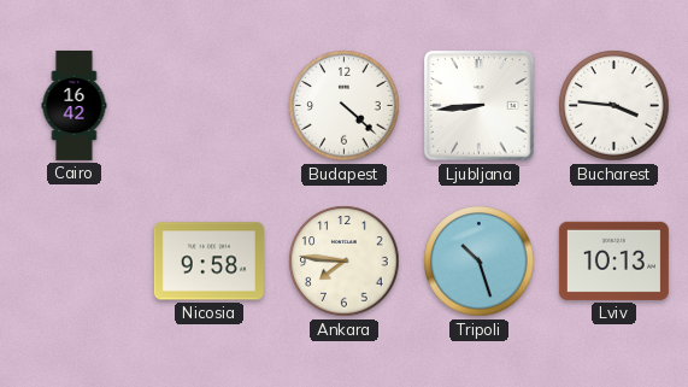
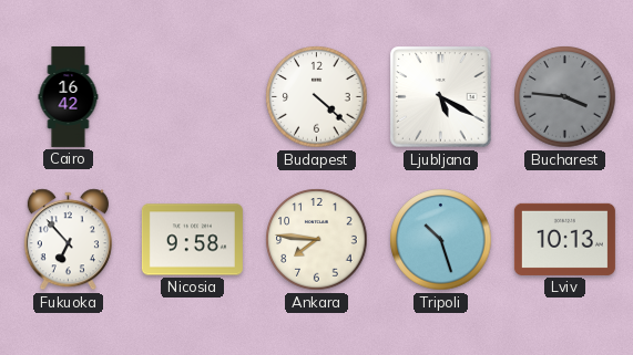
Ljubljana: 8:44 -> 5:20 (441, 97)
Bucharest dial: white -> grey (565, 97)
Fukuoka: none -> 6:53 (68, 240)
